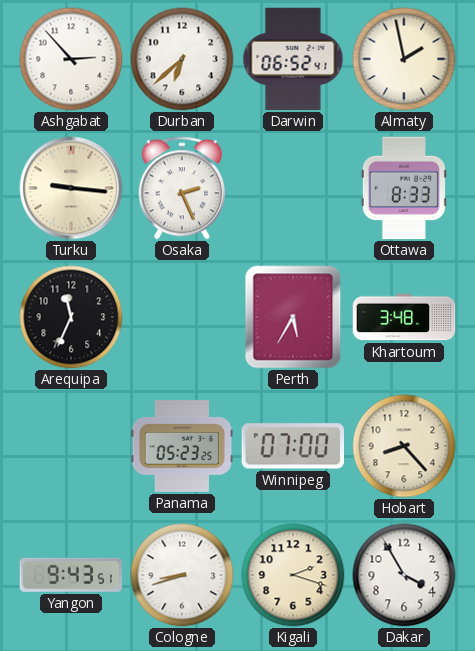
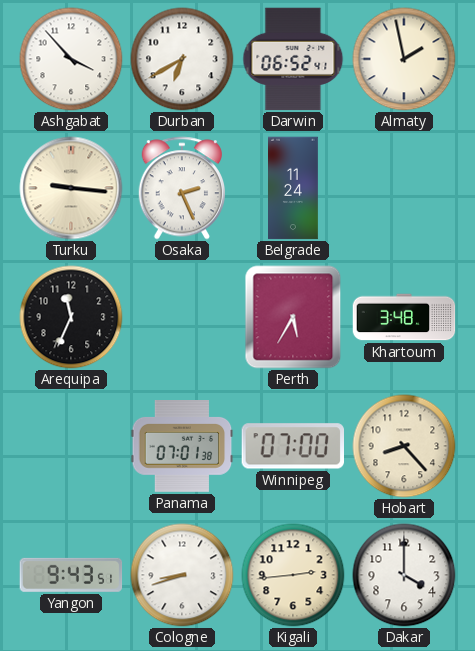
Ashgabat: 2:53 -> 3:53 (71, 59)
Durban: 6:38 -> 6:40 (182, 59)
Belgrade: none -> 11:24 (294, 188)
Ottawa: 8:33 -> none (404, 188)
Panama: 05:23 -> 07:01 (182, 447)
Kigali: 2:18 -> 2:44 (293, 575)
Dakar: 3:55 -> 4:00 (404, 575)
